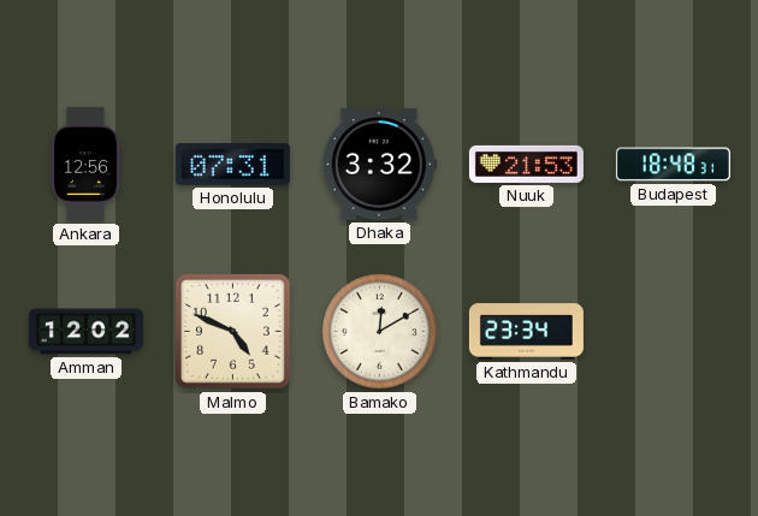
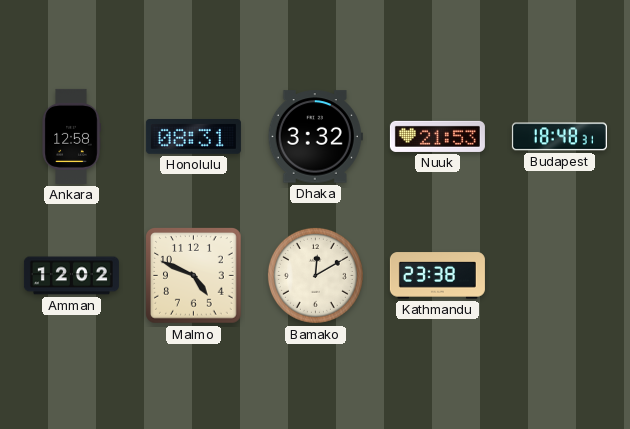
Ankara: 12:56 -> 12:58 (71, 136)
Honolulu: 07:31 -> 08:31 (193, 137)
Kathmandu: 23:34 -> 23:38 (437, 276)
